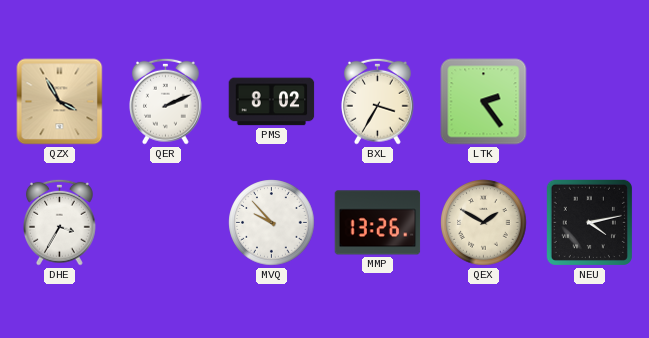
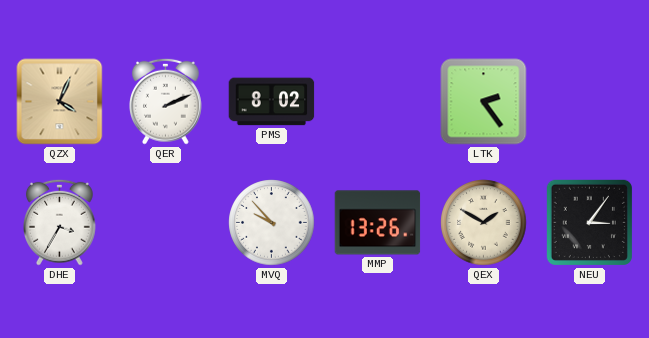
QZX: 3:55 -> 4:04 (60, 102)
BXL: 3:35 -> none (378, 101)
NEU: 4:13 -> 3:06 (589, 222)
